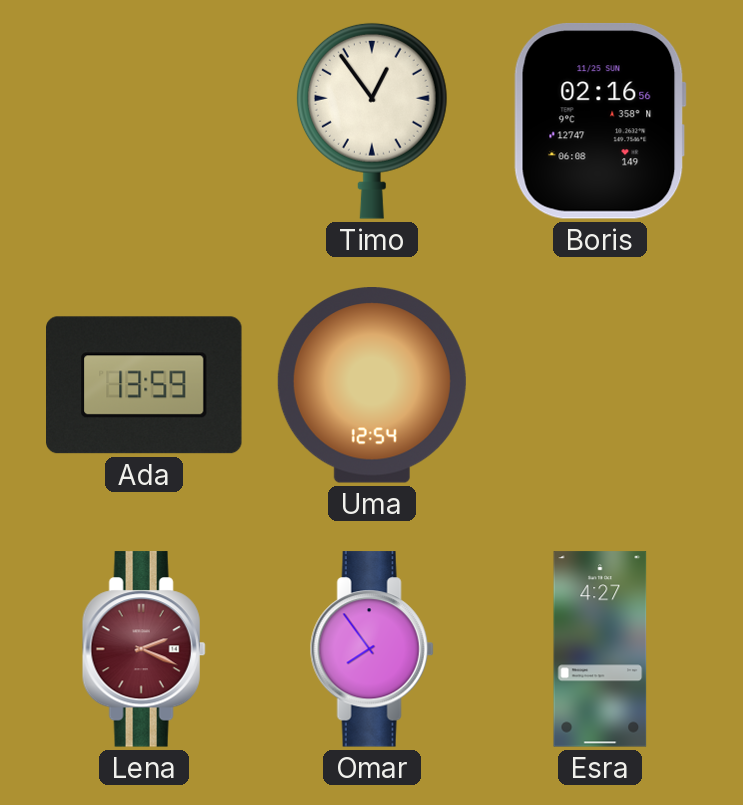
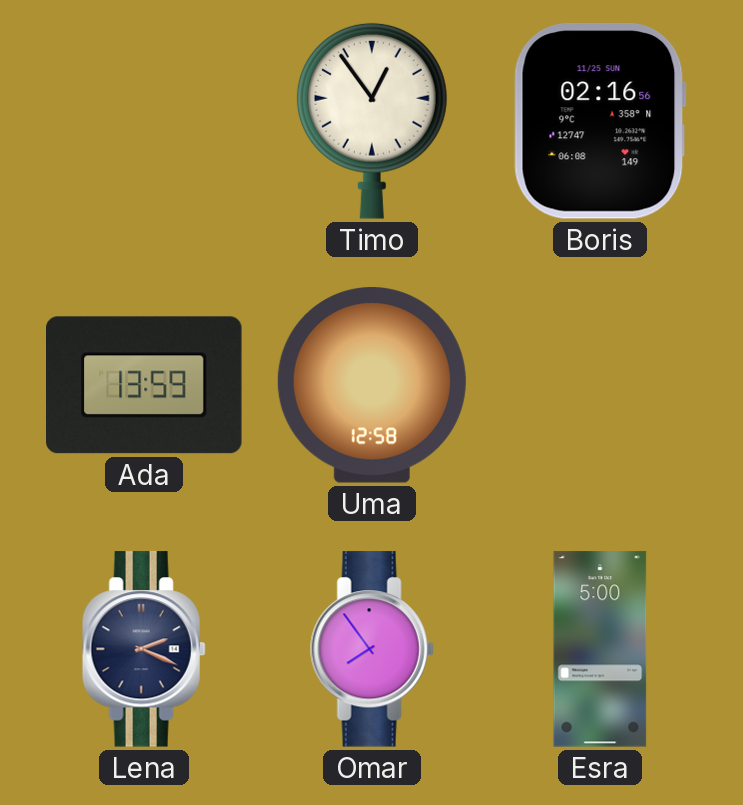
Uma: 12:54 -> 12:58 (372, 385)
Lena dial: burgundy -> navy (144, 649)
Esra: 4:27 -> 5:00 (600, 649)
